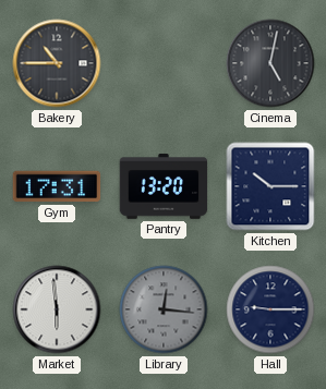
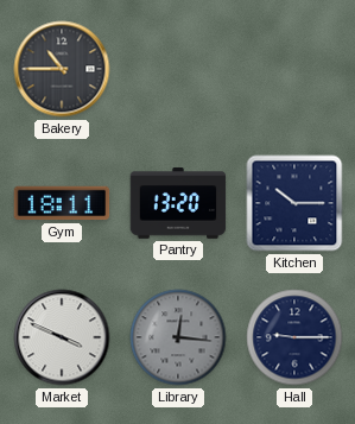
Cinema: 5:02 -> none (270, 63)
Gym: 17:31 -> 18:11 (62, 203)
Market: 5:59 -> 3:49 (62, 337)
